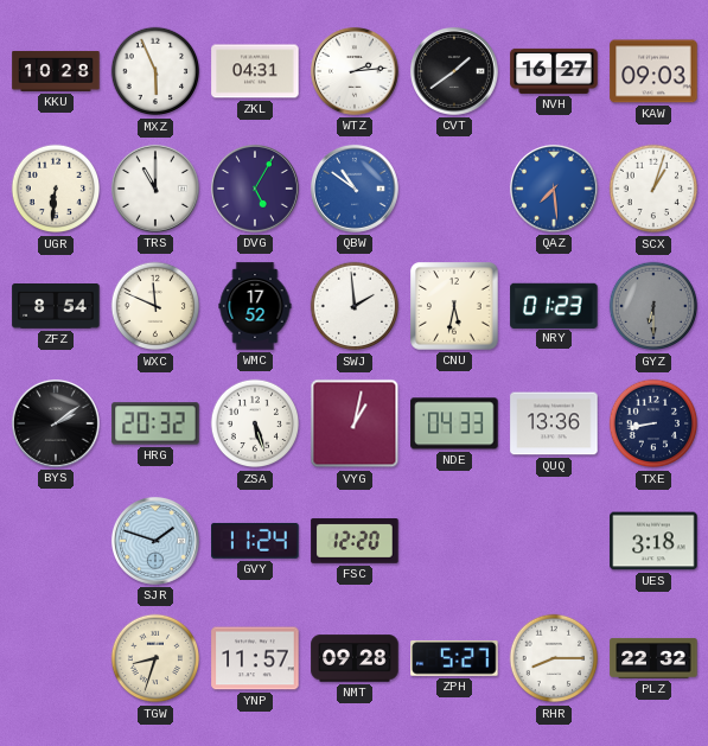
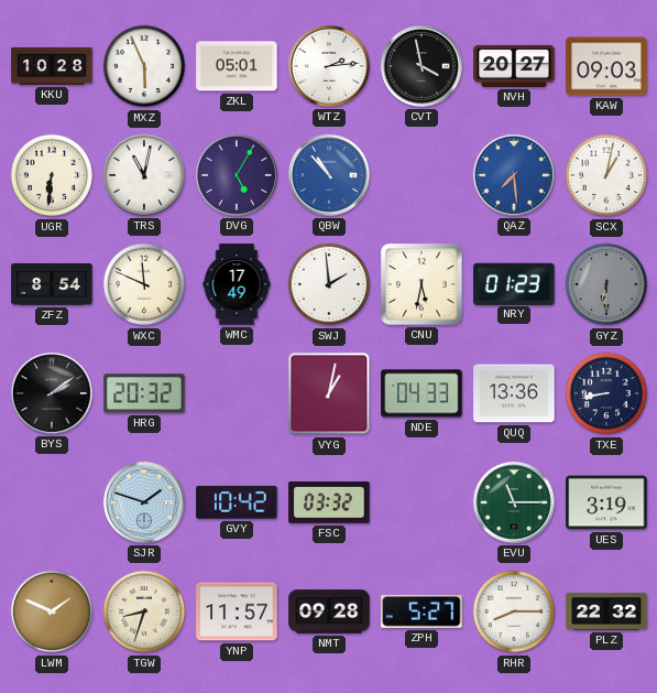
ZKL: 04:31 -> 05:01 (237, 66)
CVT: 1:39 -> 3:58 (421, 66)
NVH: 16:27 -> 20:27 (514, 66)
TRS: 11:00 -> 11:02 (144, 175)
QBW: 10:51 -> 10:53 (329, 175)
SCX: 1:03 -> 1:02 (606, 175)
WMC: 17:52 -> 17:49 (237, 284)
ZSA: 5:27 -> none (255, 423)
GVY: 11:24 -> 10:42 (237, 502)
FSC: 12:20 -> 03:32 (329, 502)
EVU: none -> 11:15 (514, 502)
UES: 3:18 -> 3:19 (606, 502)
LWM: none -> 1:49 (52, 611)
